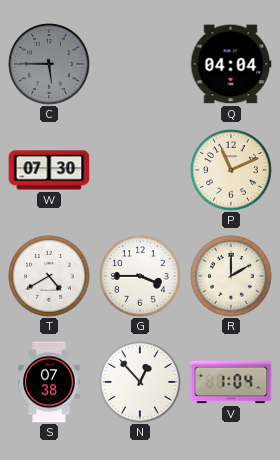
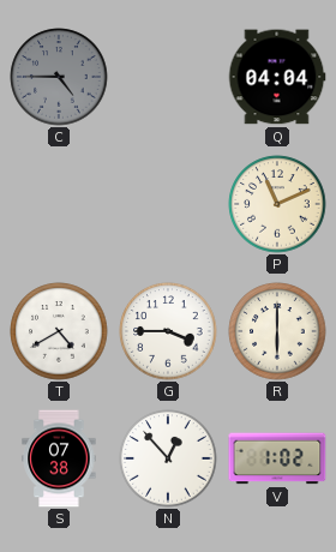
C: 5:45 -> 4:45 (59, 77)
W: 07:30 -> none (49, 170)
R: 2:00 -> 6:00 (277, 331)
V: 1:04 -> 1:02 (277, 458)
